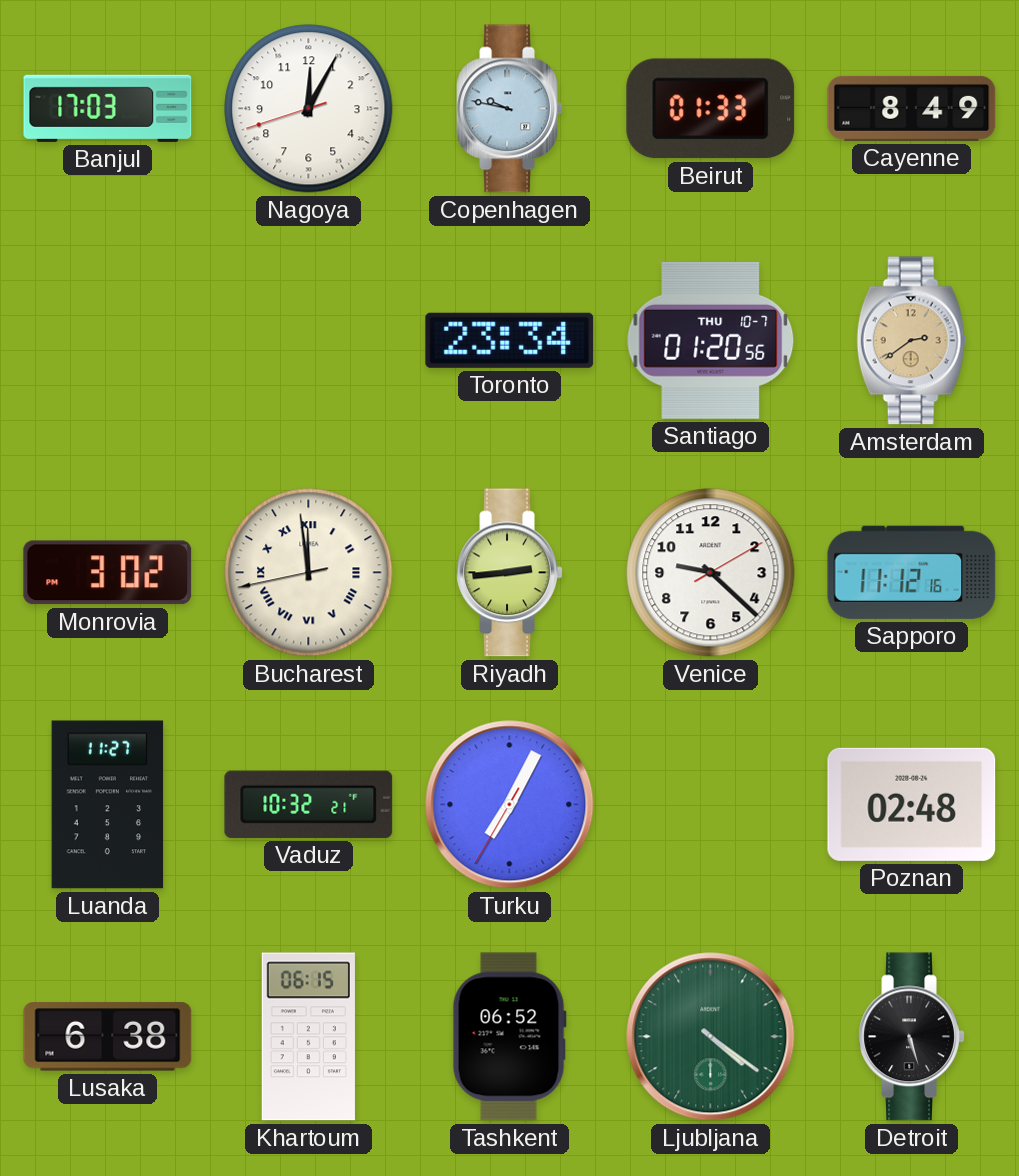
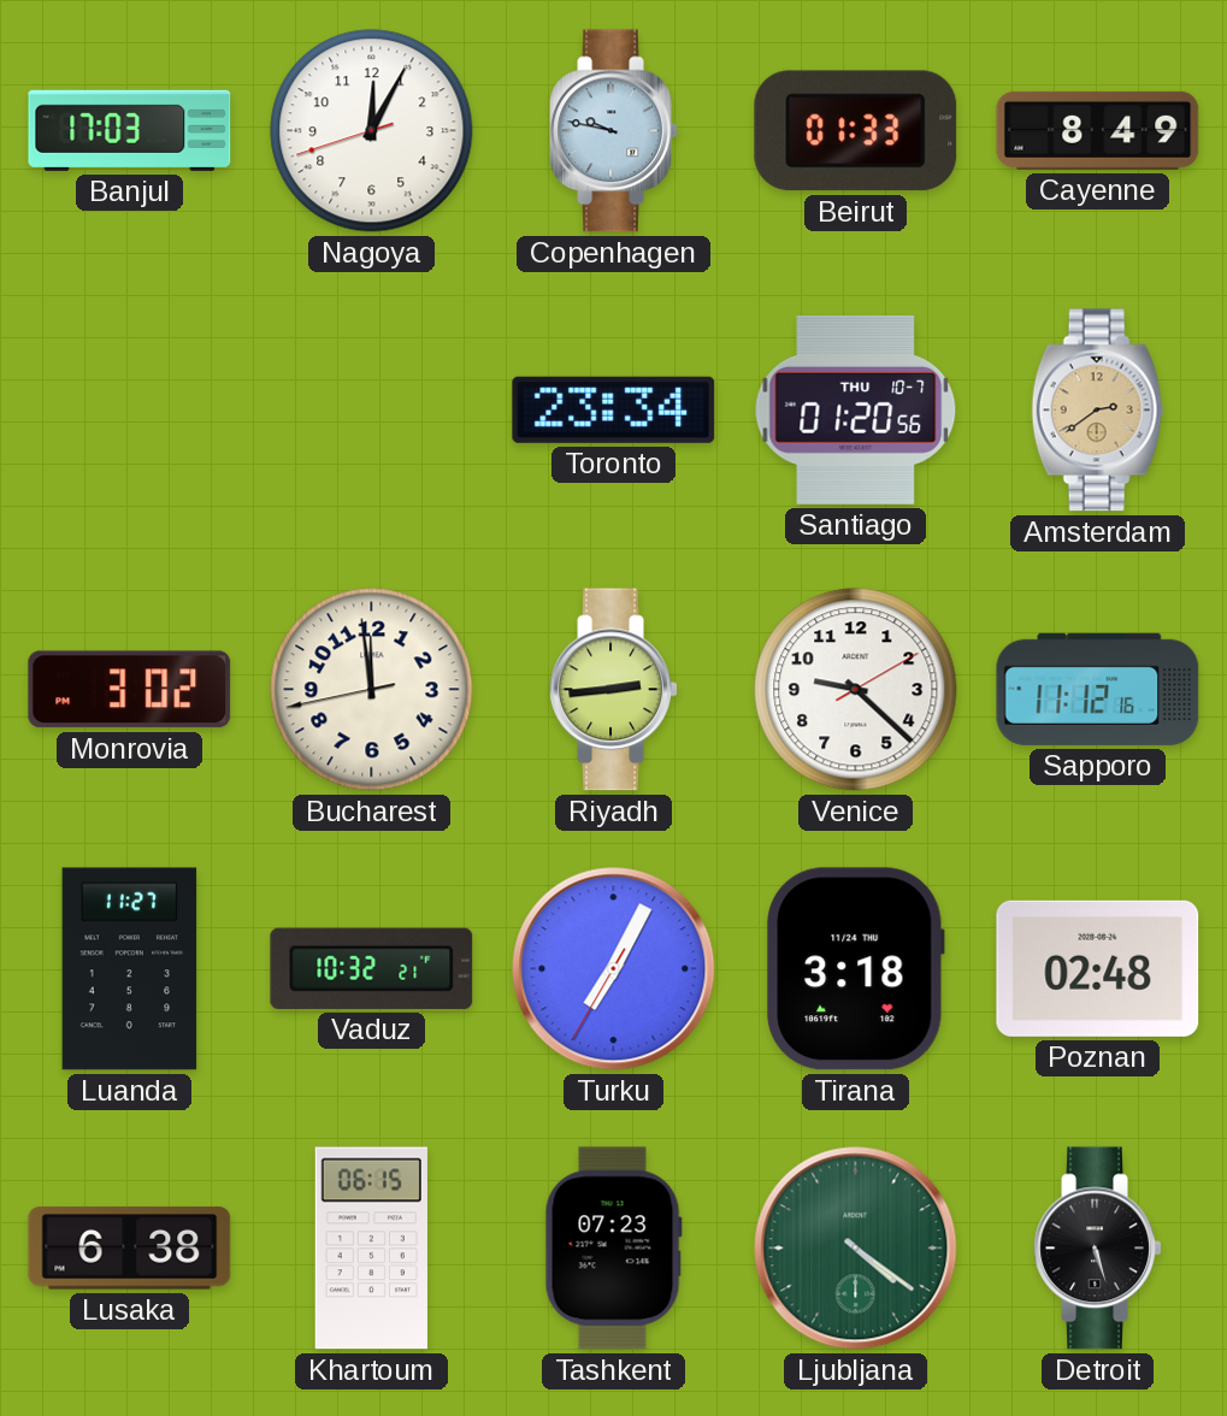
Bucharest numerals: Roman -> Arabic (372, 690)
Tirana: none -> 3:18 (856, 969)
Tashkent: 06:52 -> 07:23 (613, 1249)
